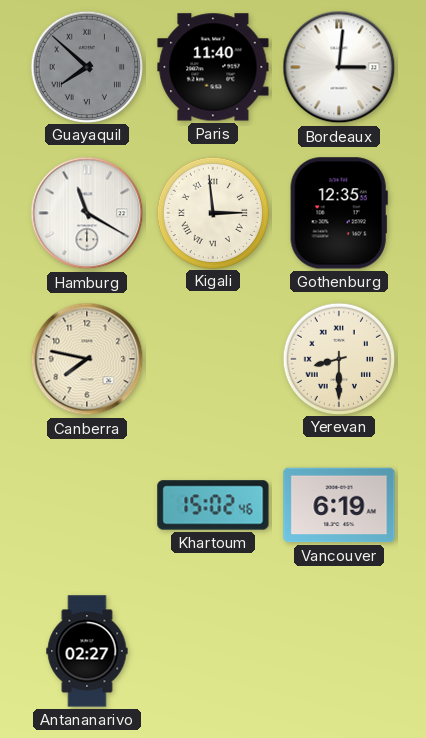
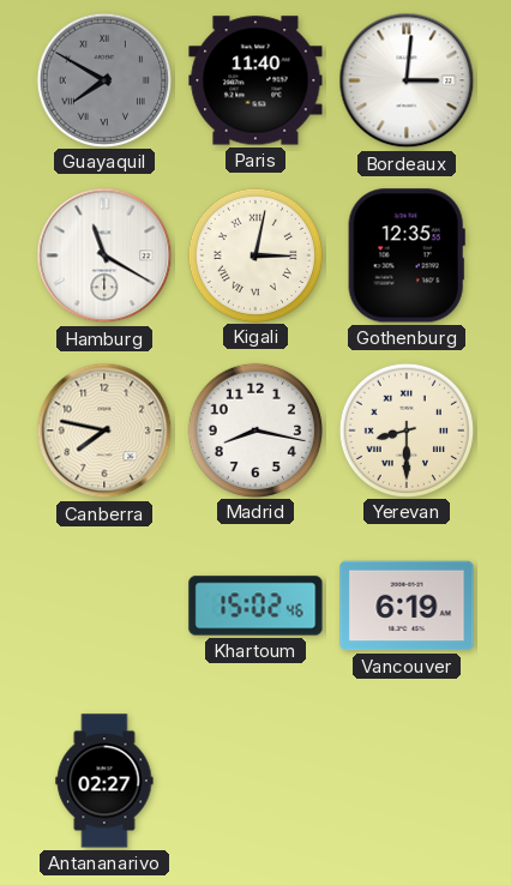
Guayaquil: 7:52 -> 7:50 (103, 79)
Kigali: 2:59 -> 3:02 (254, 254)
Madrid: none -> 8:17 (254, 429)
